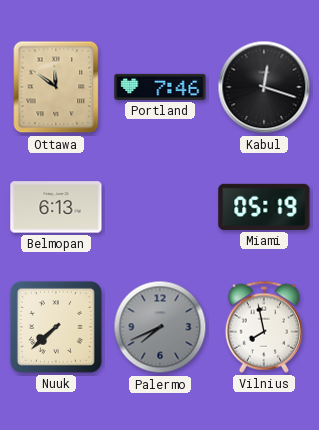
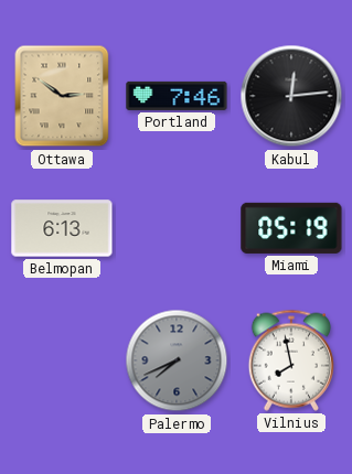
Ottawa: 11:51 -> 2:51 (62, 96)
Kabul: 12:18 -> 12:14 (291, 96)
Nuuk: 7:38 -> none (56, 327)
